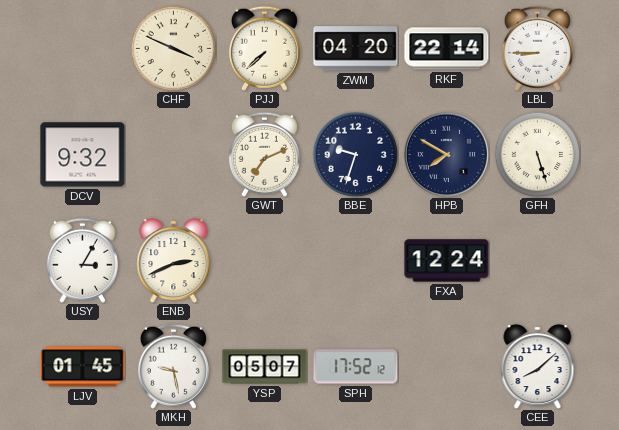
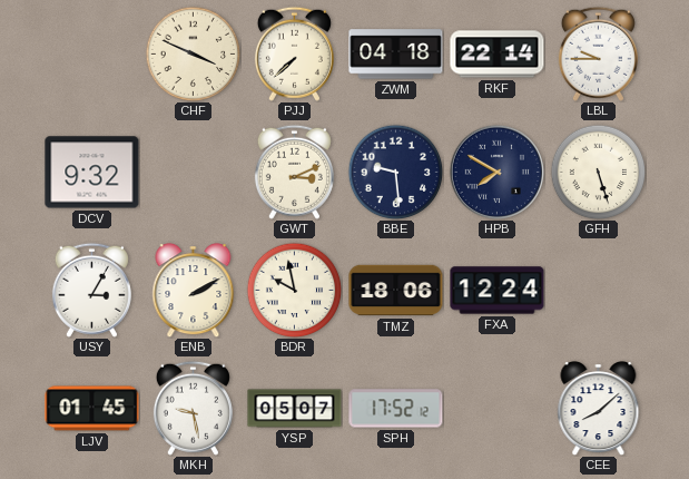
ZWM: 04:20 -> 04:18 (396, 55)
LBL: 8:45 -> 9:45 (598, 53)
GWT: 7:11 -> 3:11 (294, 172)
BBE: 9:33 -> 9:29 (395, 172)
ENB: 2:41 -> 2:10 (194, 291)
BDR: none -> 9:58 (294, 290)
TMZ: none -> 18:06 (396, 291)
